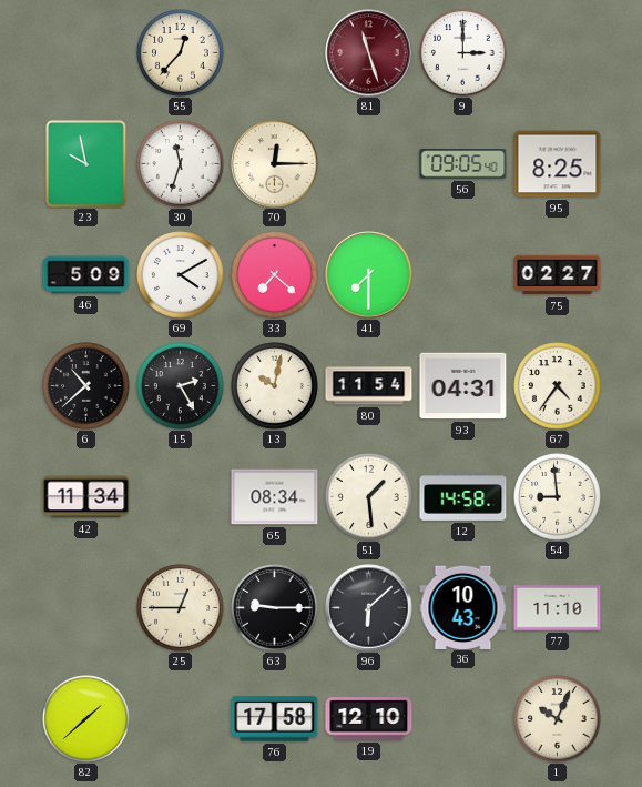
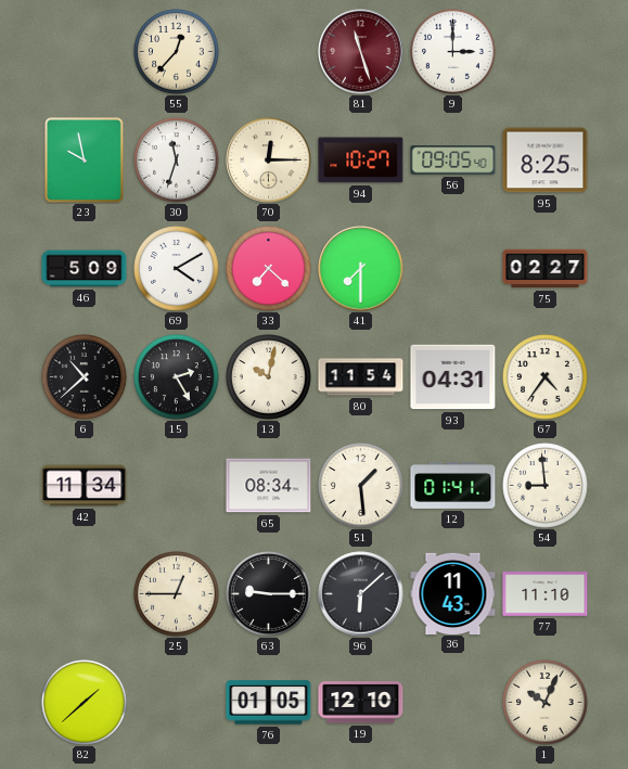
94: none -> 10:27 (361, 161)
12: 14:58 -> 01:41 (453, 486)
36: 10:43 -> 11:43 (453, 593)
76: 17:58 -> 01:05 (269, 703)
